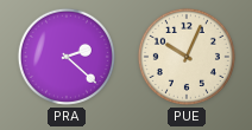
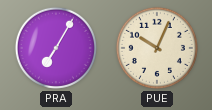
PRA: 2:22 -> 7:05 (56, 48)
